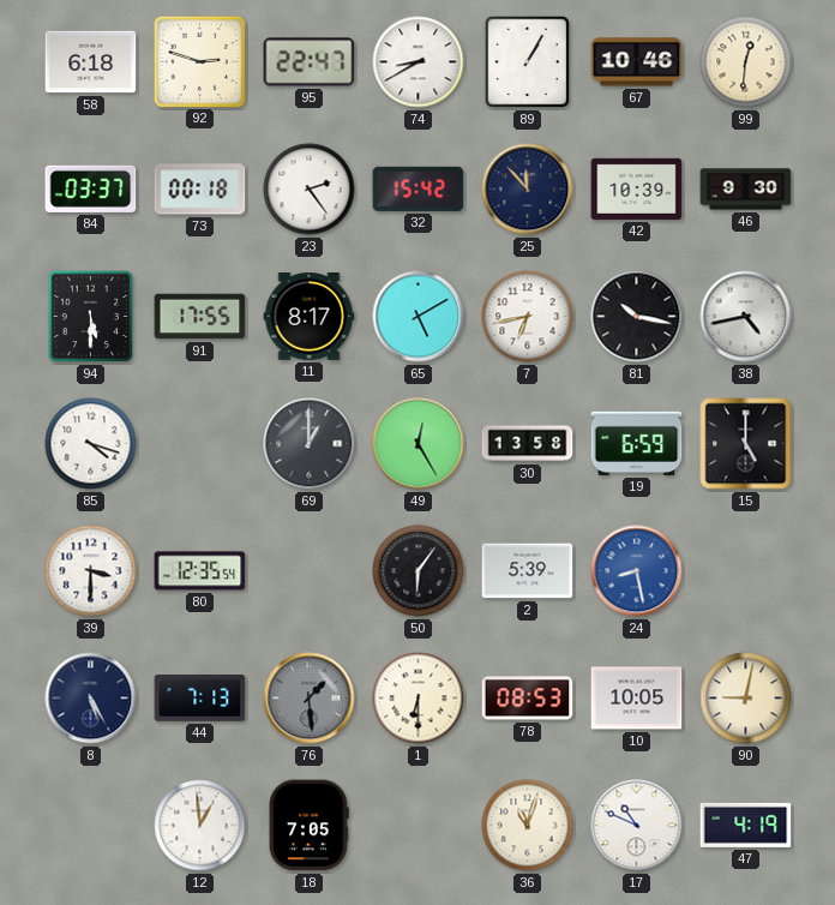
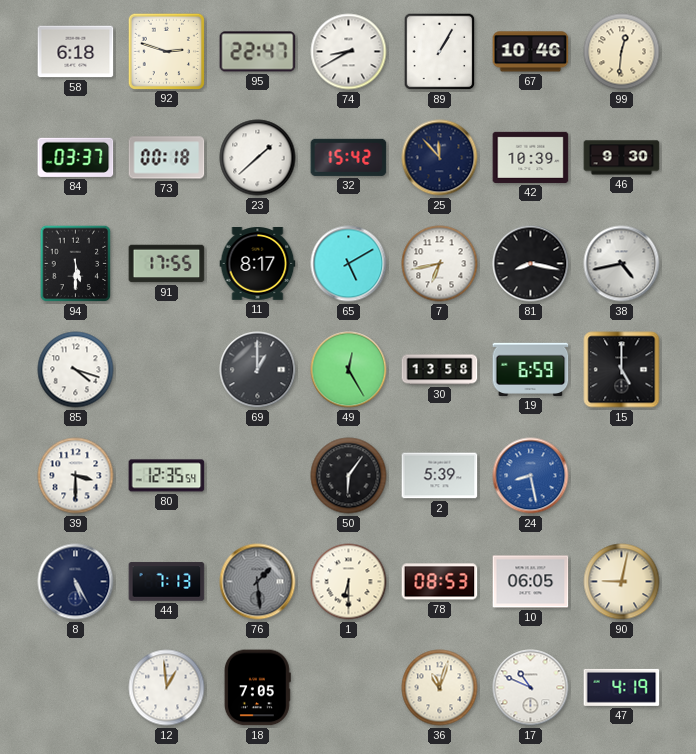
23: 2:24 -> 1:38 (258, 158)
81: 10:17 -> 8:17 (531, 264)
10: 10:05 -> 06:05 (531, 582)
